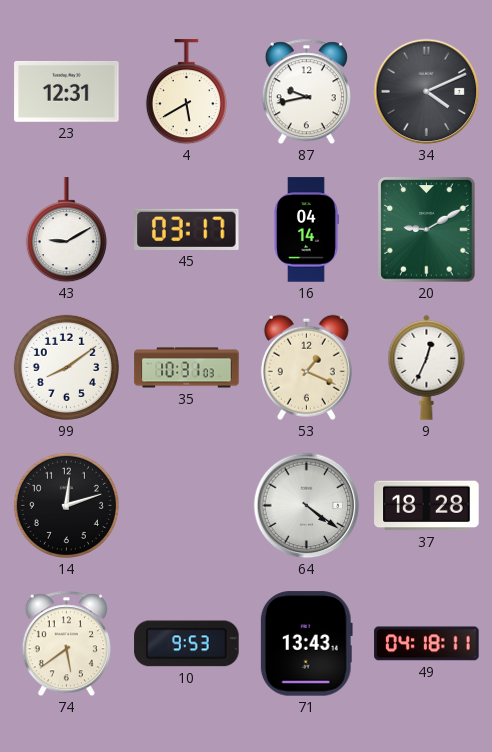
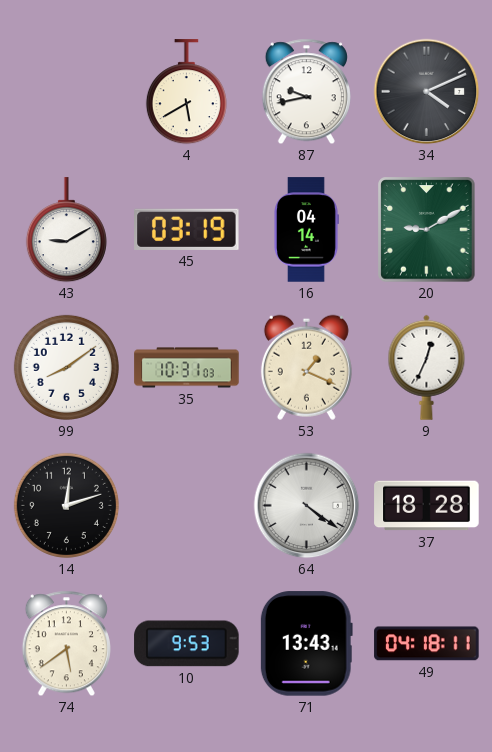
23: 12:31 -> none (67, 92)
45: 03:17 -> 03:19 (187, 229)
